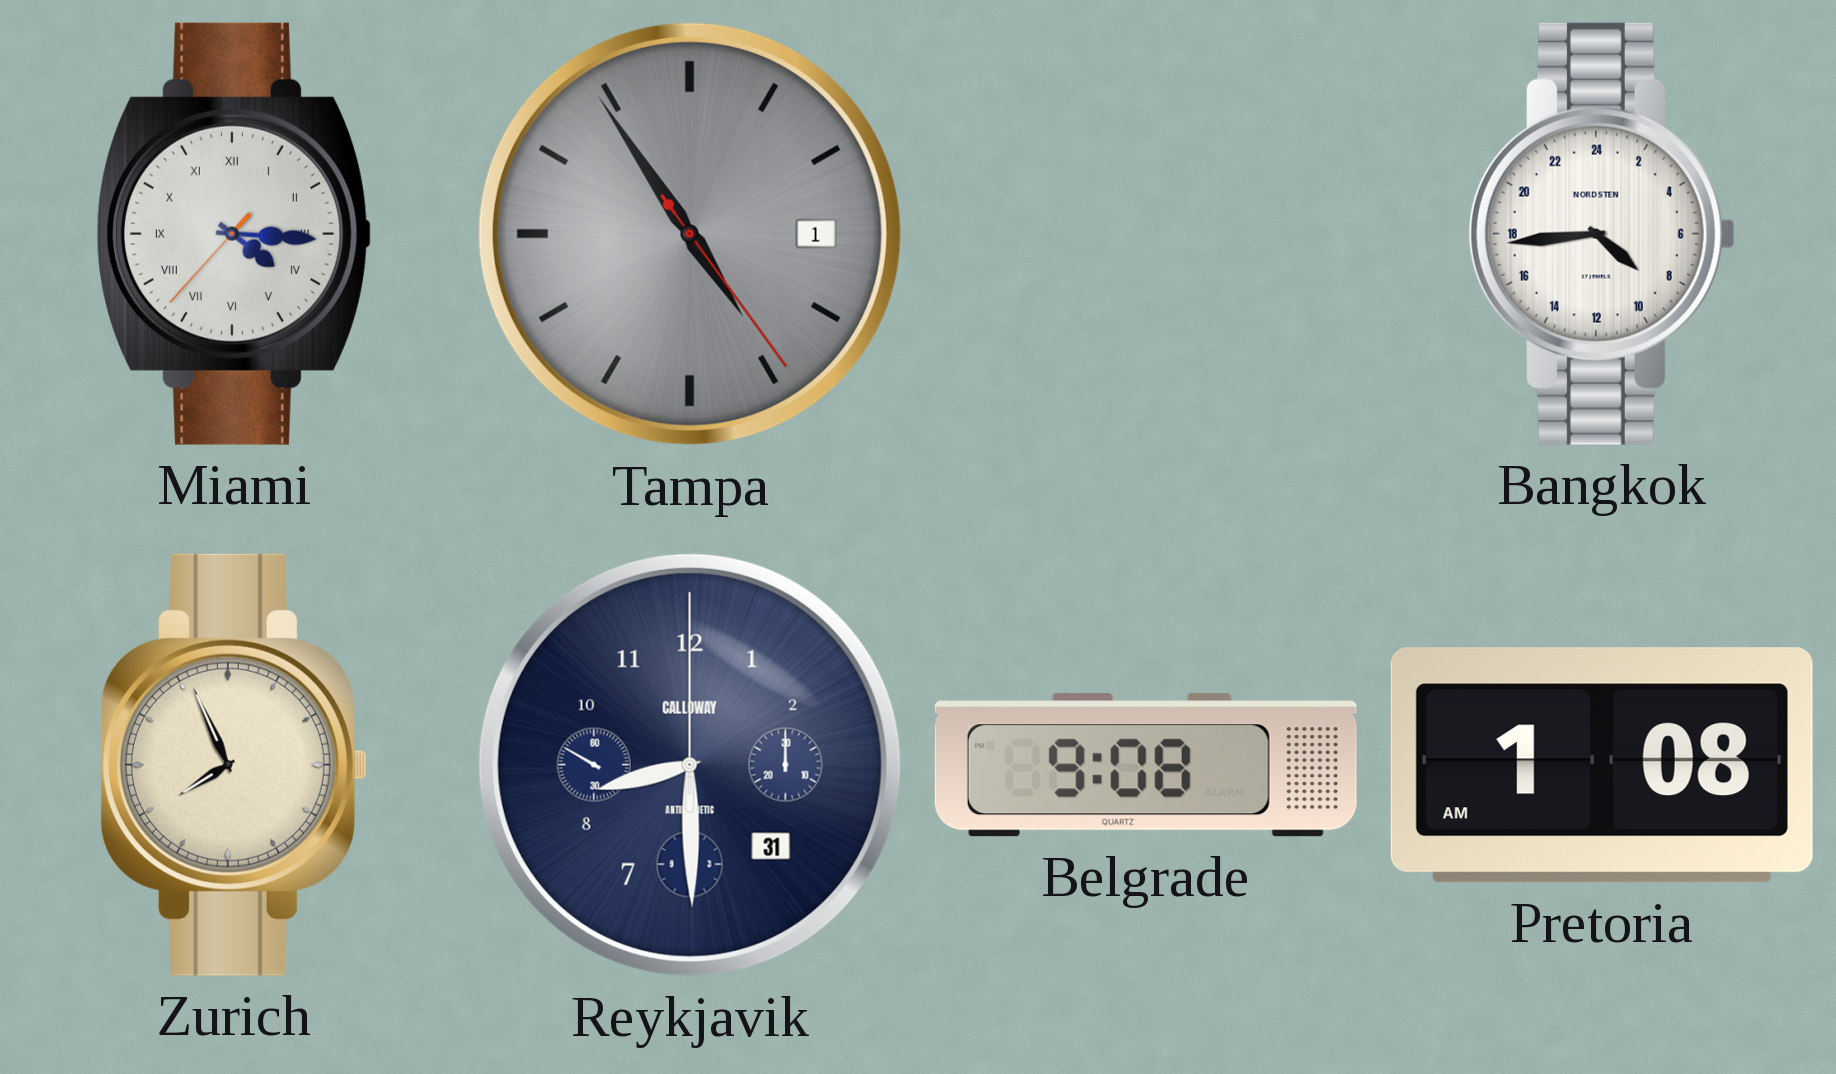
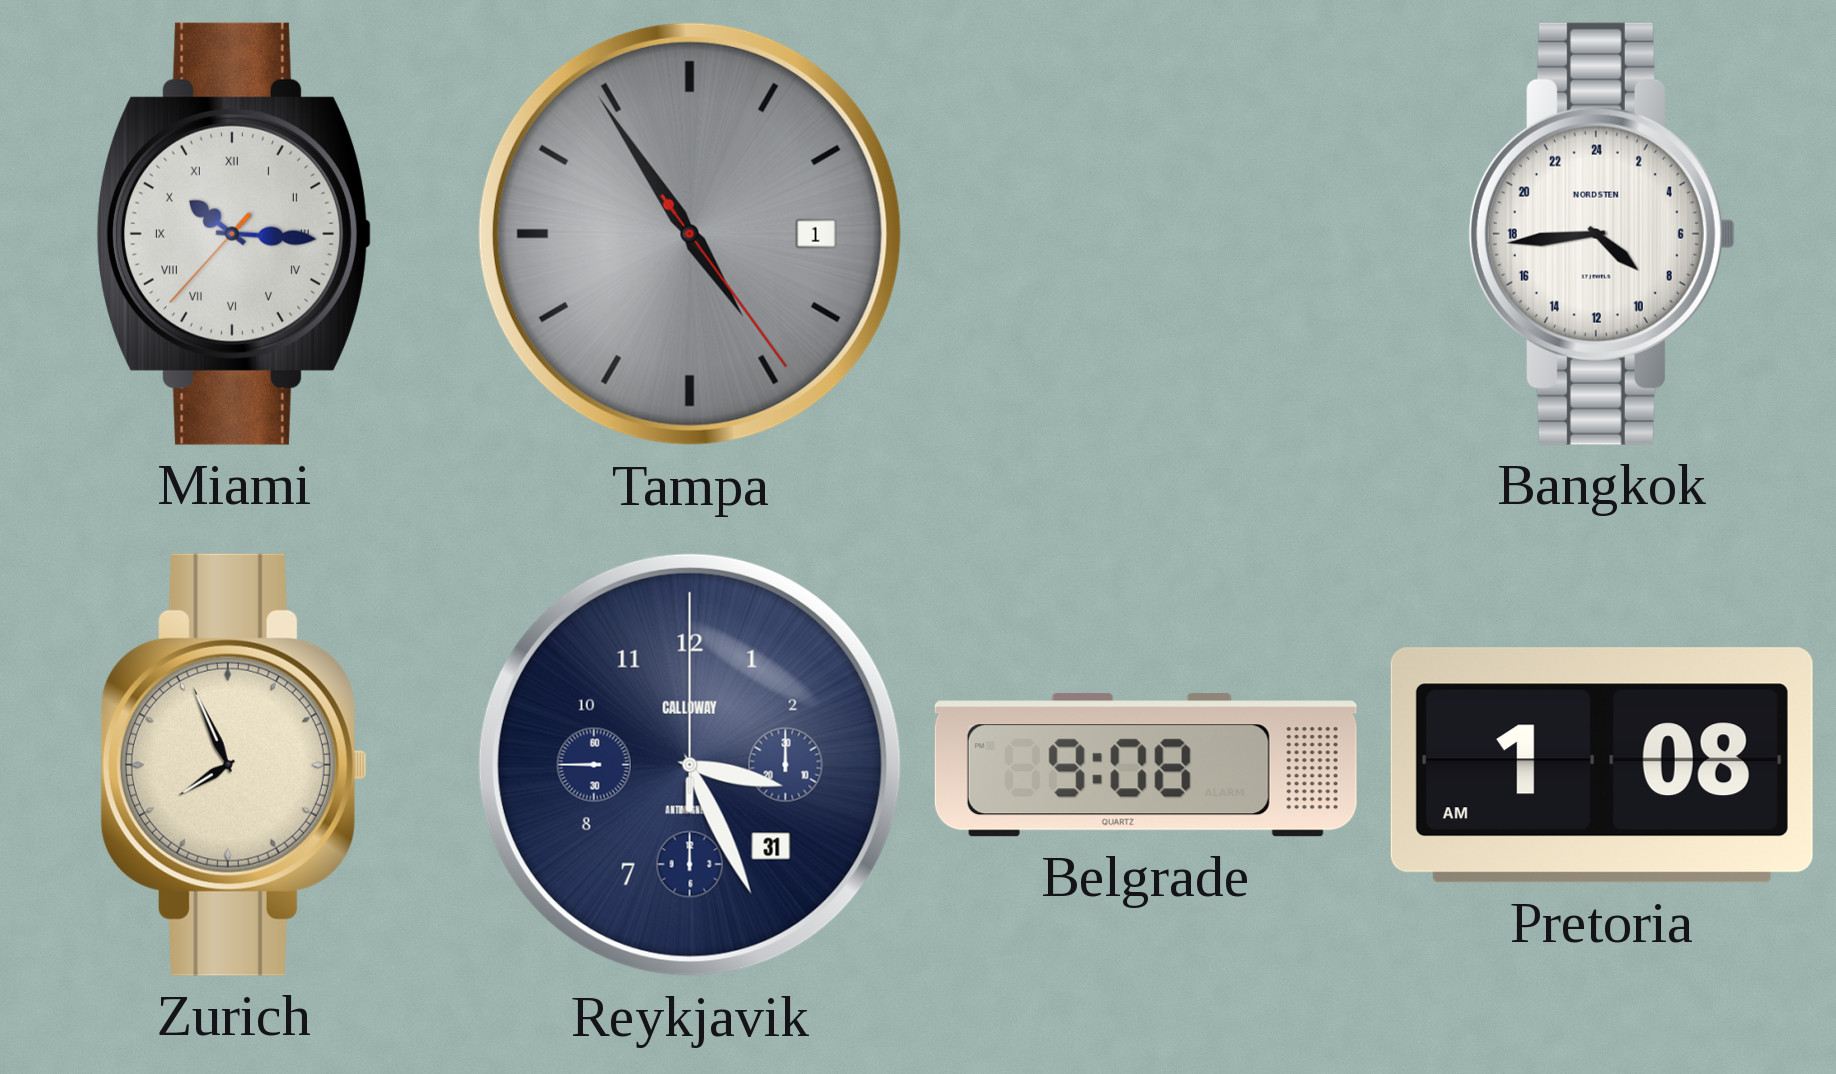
Miami: 4:15 -> 10:15 (233, 234)
Reykjavik: 8:29 -> 3:25 (690, 765)
